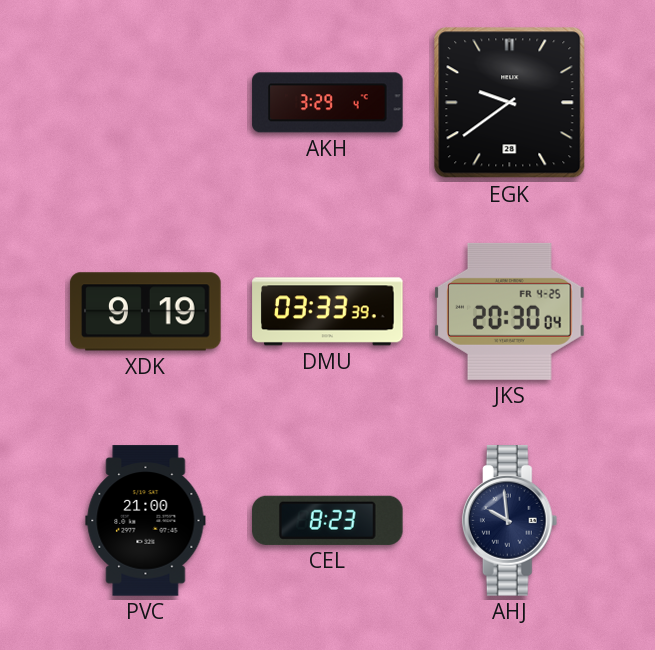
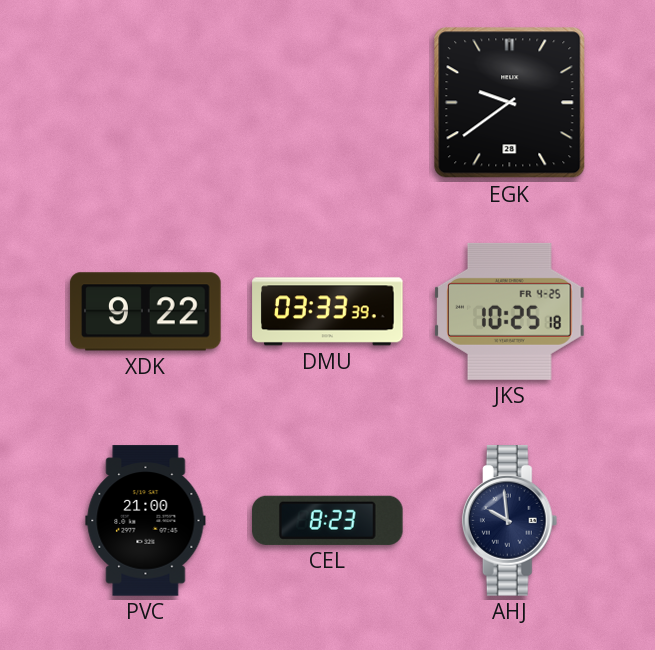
AKH: 3:29 -> none (328, 103)
XDK: 9:19 -> 9:22 (146, 312)
JKS: 20:30 -> 10:25 (510, 311)
